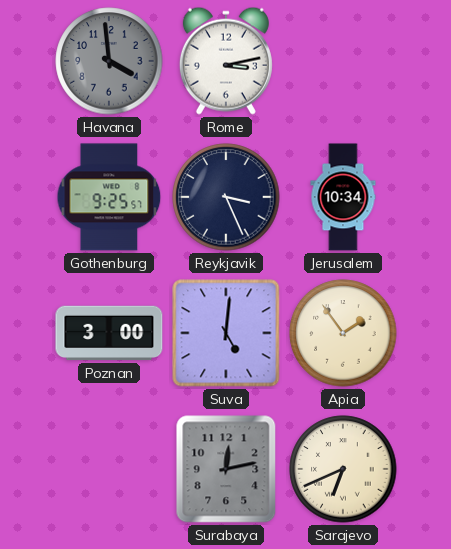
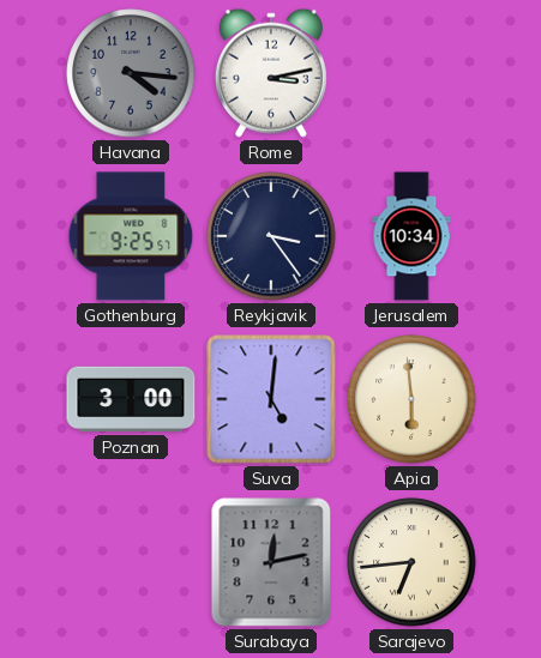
Havana: 3:59 -> 4:16 (131, 73)
Reykjavik: 3:26 -> 3:24 (271, 236)
Apia: 1:54 -> 5:59 (411, 399)
Sarajevo: 6:41 -> 6:44 (411, 562)
